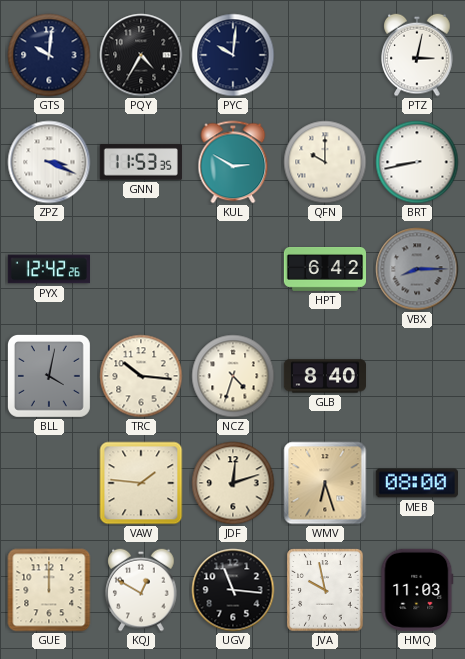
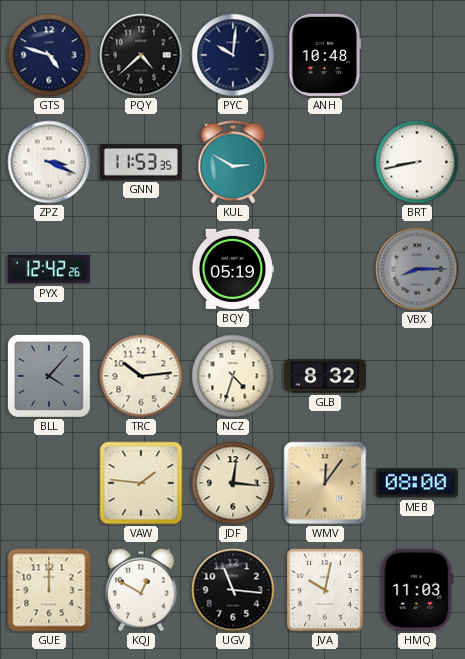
GTS: 10:01 -> 4:48 (49, 55)
PQY: 4:35 -> 4:38 (141, 55)
ANH: none -> 10:48 (325, 55)
PTZ: 3:02 -> none (417, 55)
QFN: 10:00 -> none (325, 162)
BQY: none -> 05:19 (232, 269)
HPT: 6:42 -> none (324, 270)
BLL: 4:02 -> 4:07 (49, 376)
TRC: 10:16 -> 10:14 (141, 376)
GLB: 8:40 -> 8:32 (324, 376)
JDF: 12:12 -> 12:16 (233, 483)
WMV: 6:27 -> 12:06 (325, 483)
JVA: 9:58 -> 10:02 (325, 590)
